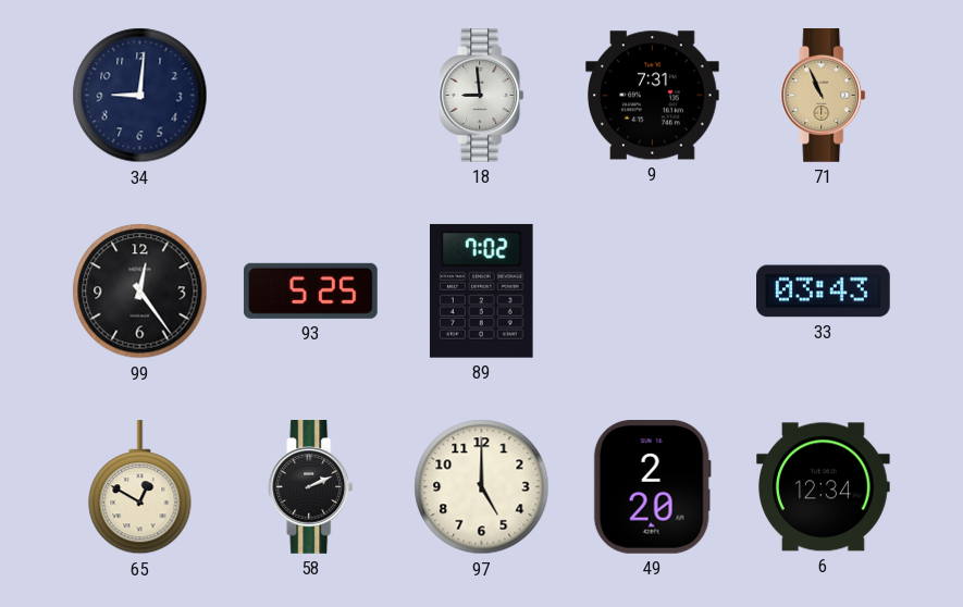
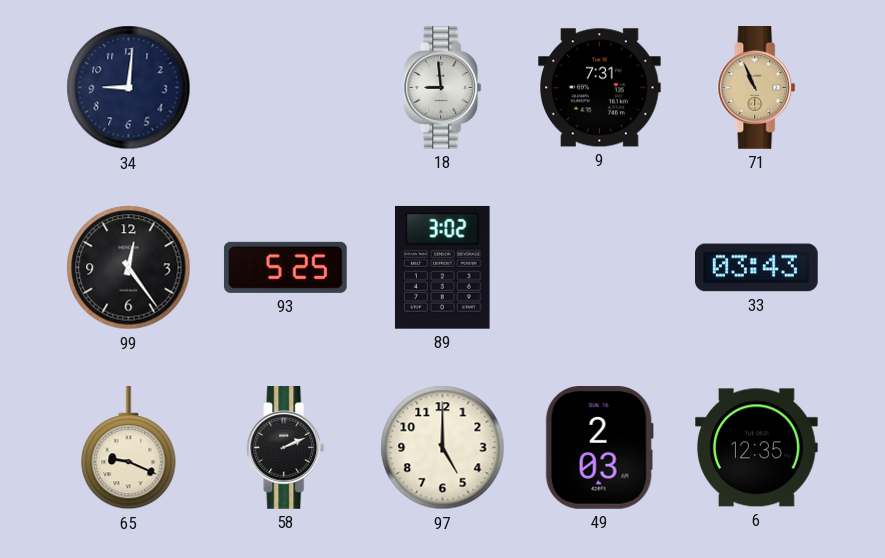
89: 7:02 -> 3:02 (442, 267)
65: 12:50 -> 9:19 (129, 449)
49: 2:20 -> 2:03 (599, 448)
6: 12:34 -> 12:35 (757, 448)
